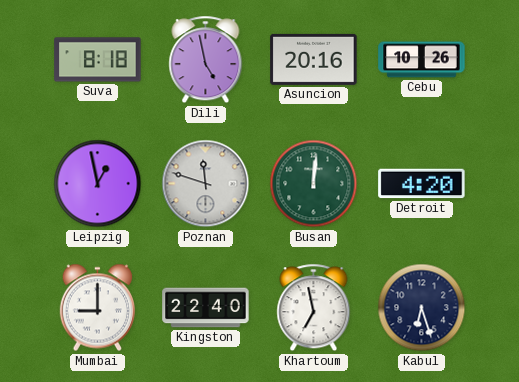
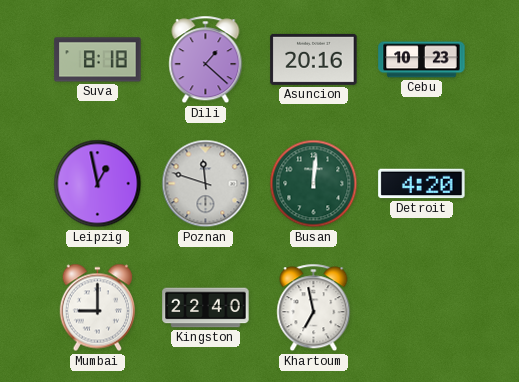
Dili: 4:58 -> 1:22 (206, 60)
Cebu: 10:26 -> 10:23 (422, 60)
Kabul: 6:27 -> none (422, 308)
